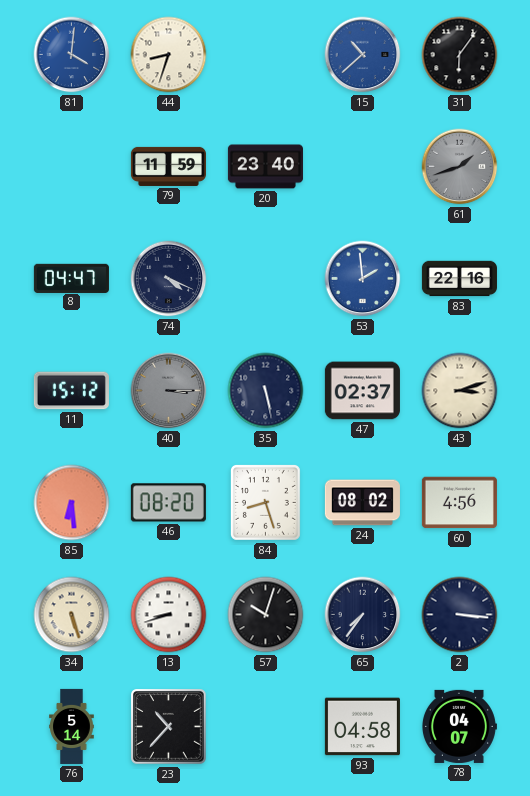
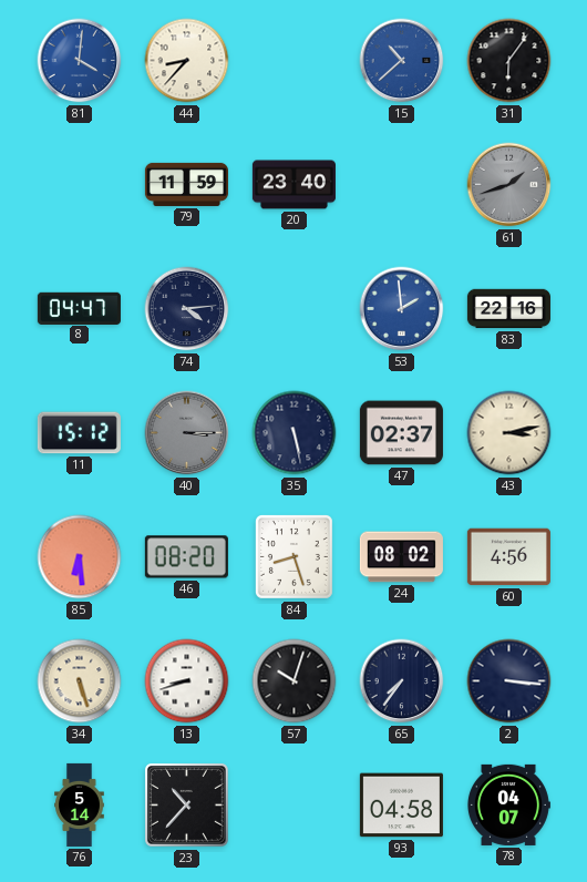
44: 8:33 -> 8:37 (187, 61)
74: 4:19 -> 4:14 (187, 309)
43: 3:12 -> 3:13 (509, 433)
